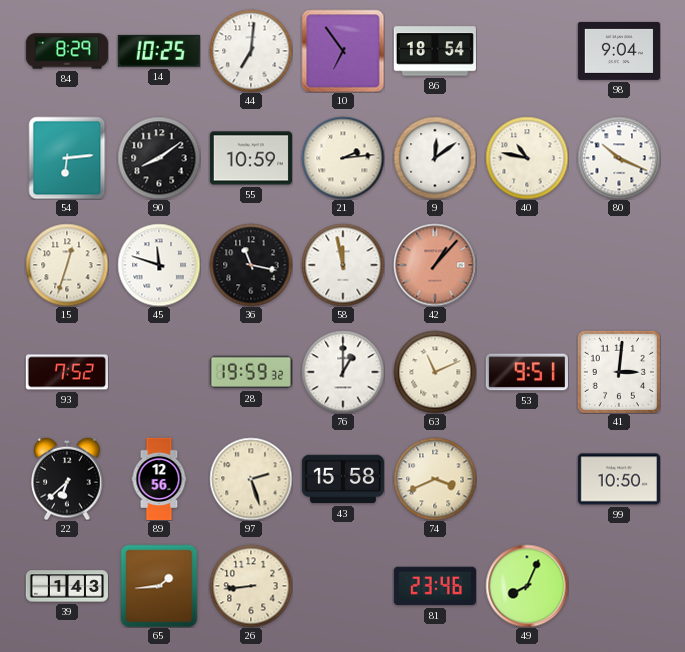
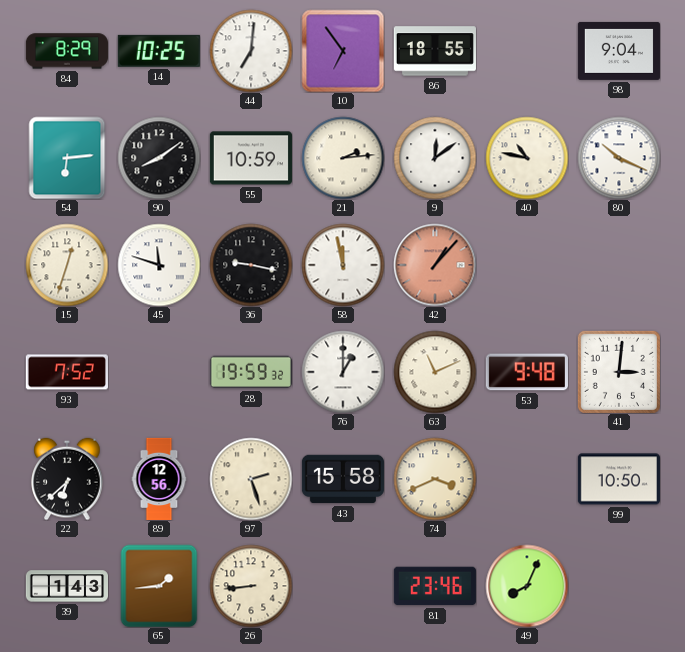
86: 18:54 -> 18:55 (435, 51)
36: 11:17 -> 9:17 (251, 265)
53: 9:51 -> 9:48 (527, 372)
